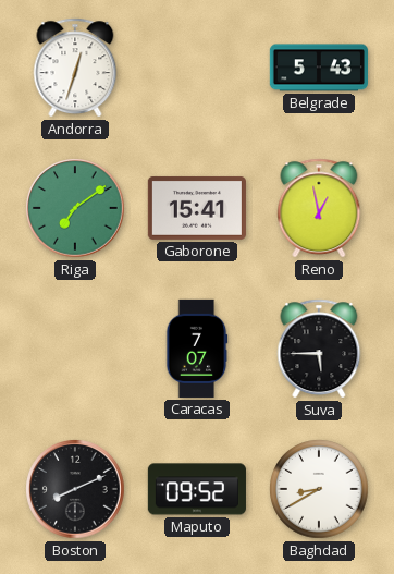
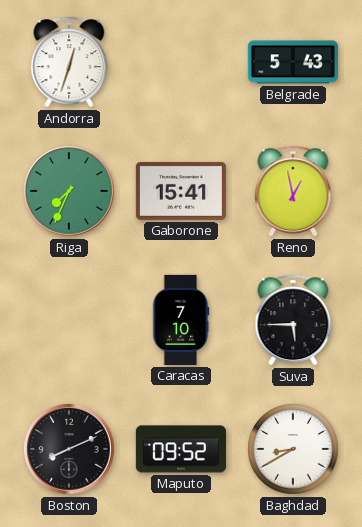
Riga: 7:09 -> 7:34 (69, 191)
Caracas: 7:07 -> 7:10 (181, 320)
